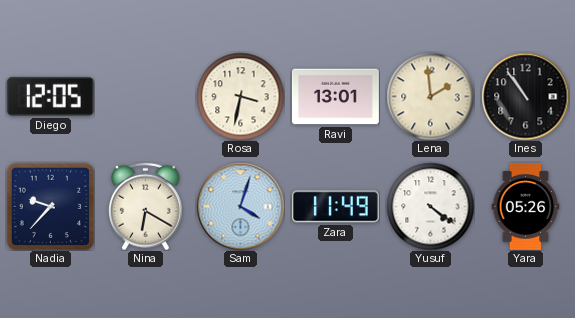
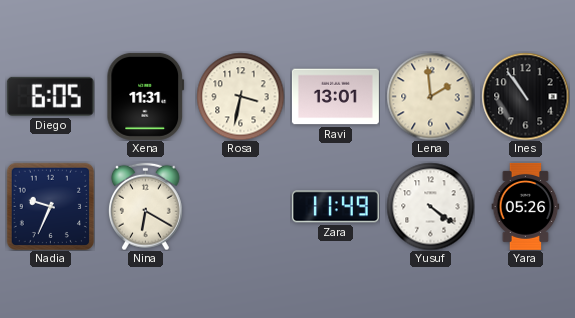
Diego: 12:05 -> 6:05 (50, 96)
Xena: none -> 11:31 (146, 96)
Nadia: 9:37 -> 9:34 (50, 206)
Sam: 4:03 -> none (240, 206)
